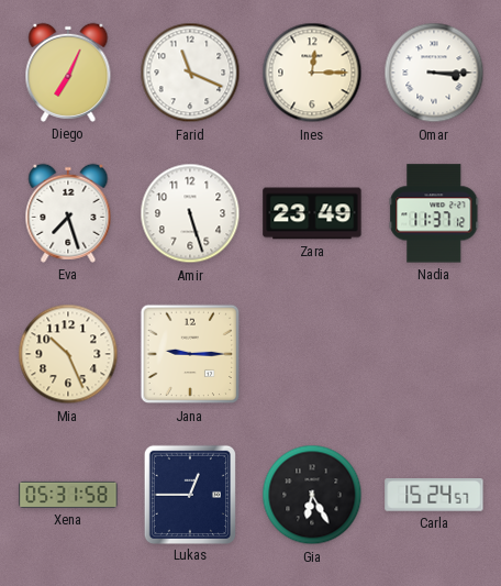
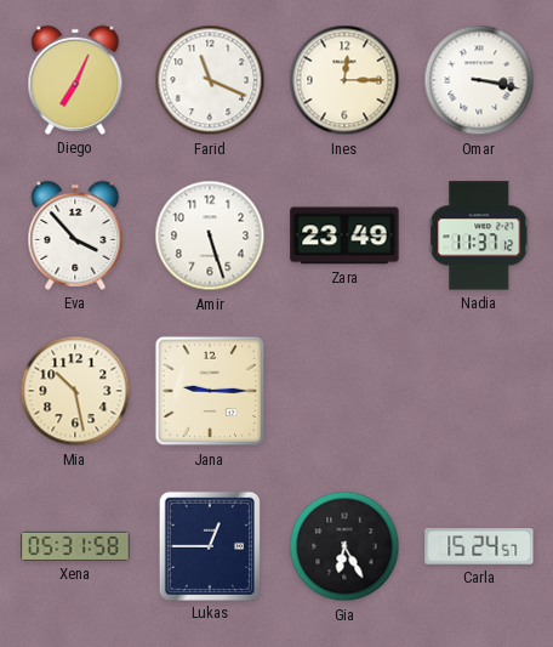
Omar: 3:15 -> 3:17 (479, 80)
Eva: 7:27 -> 3:53 (75, 235)
Mia: 10:26 -> 10:28 (75, 391)
